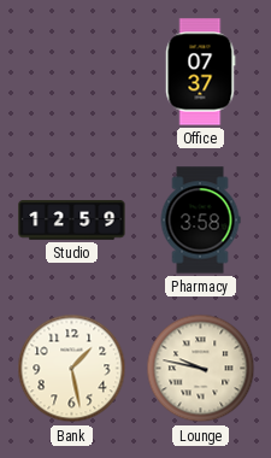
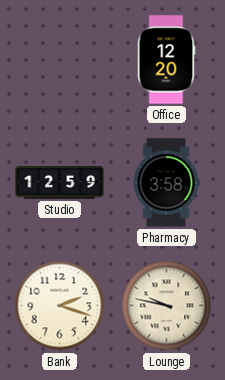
Office: 07:37 -> 12:20 (166, 60)
Bank: 1:28 -> 2:18 (60, 306)
